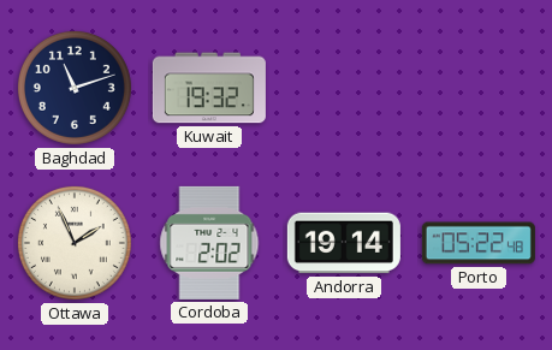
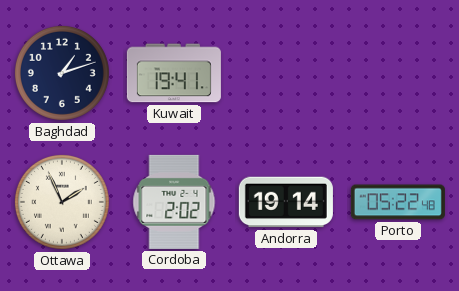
Baghdad: 11:12 -> 1:12 (62, 73)
Kuwait: 19:32 -> 19:41 (174, 73)
